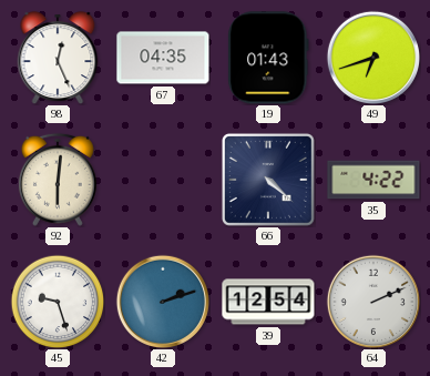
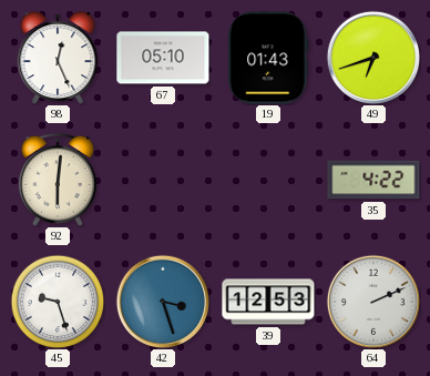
67: 04:35 -> 05:10 (163, 58)
66: 4:22 -> none (268, 180)
42: 2:12 -> 3:27 (162, 301)
39: 12:54 -> 12:53 (268, 302)
